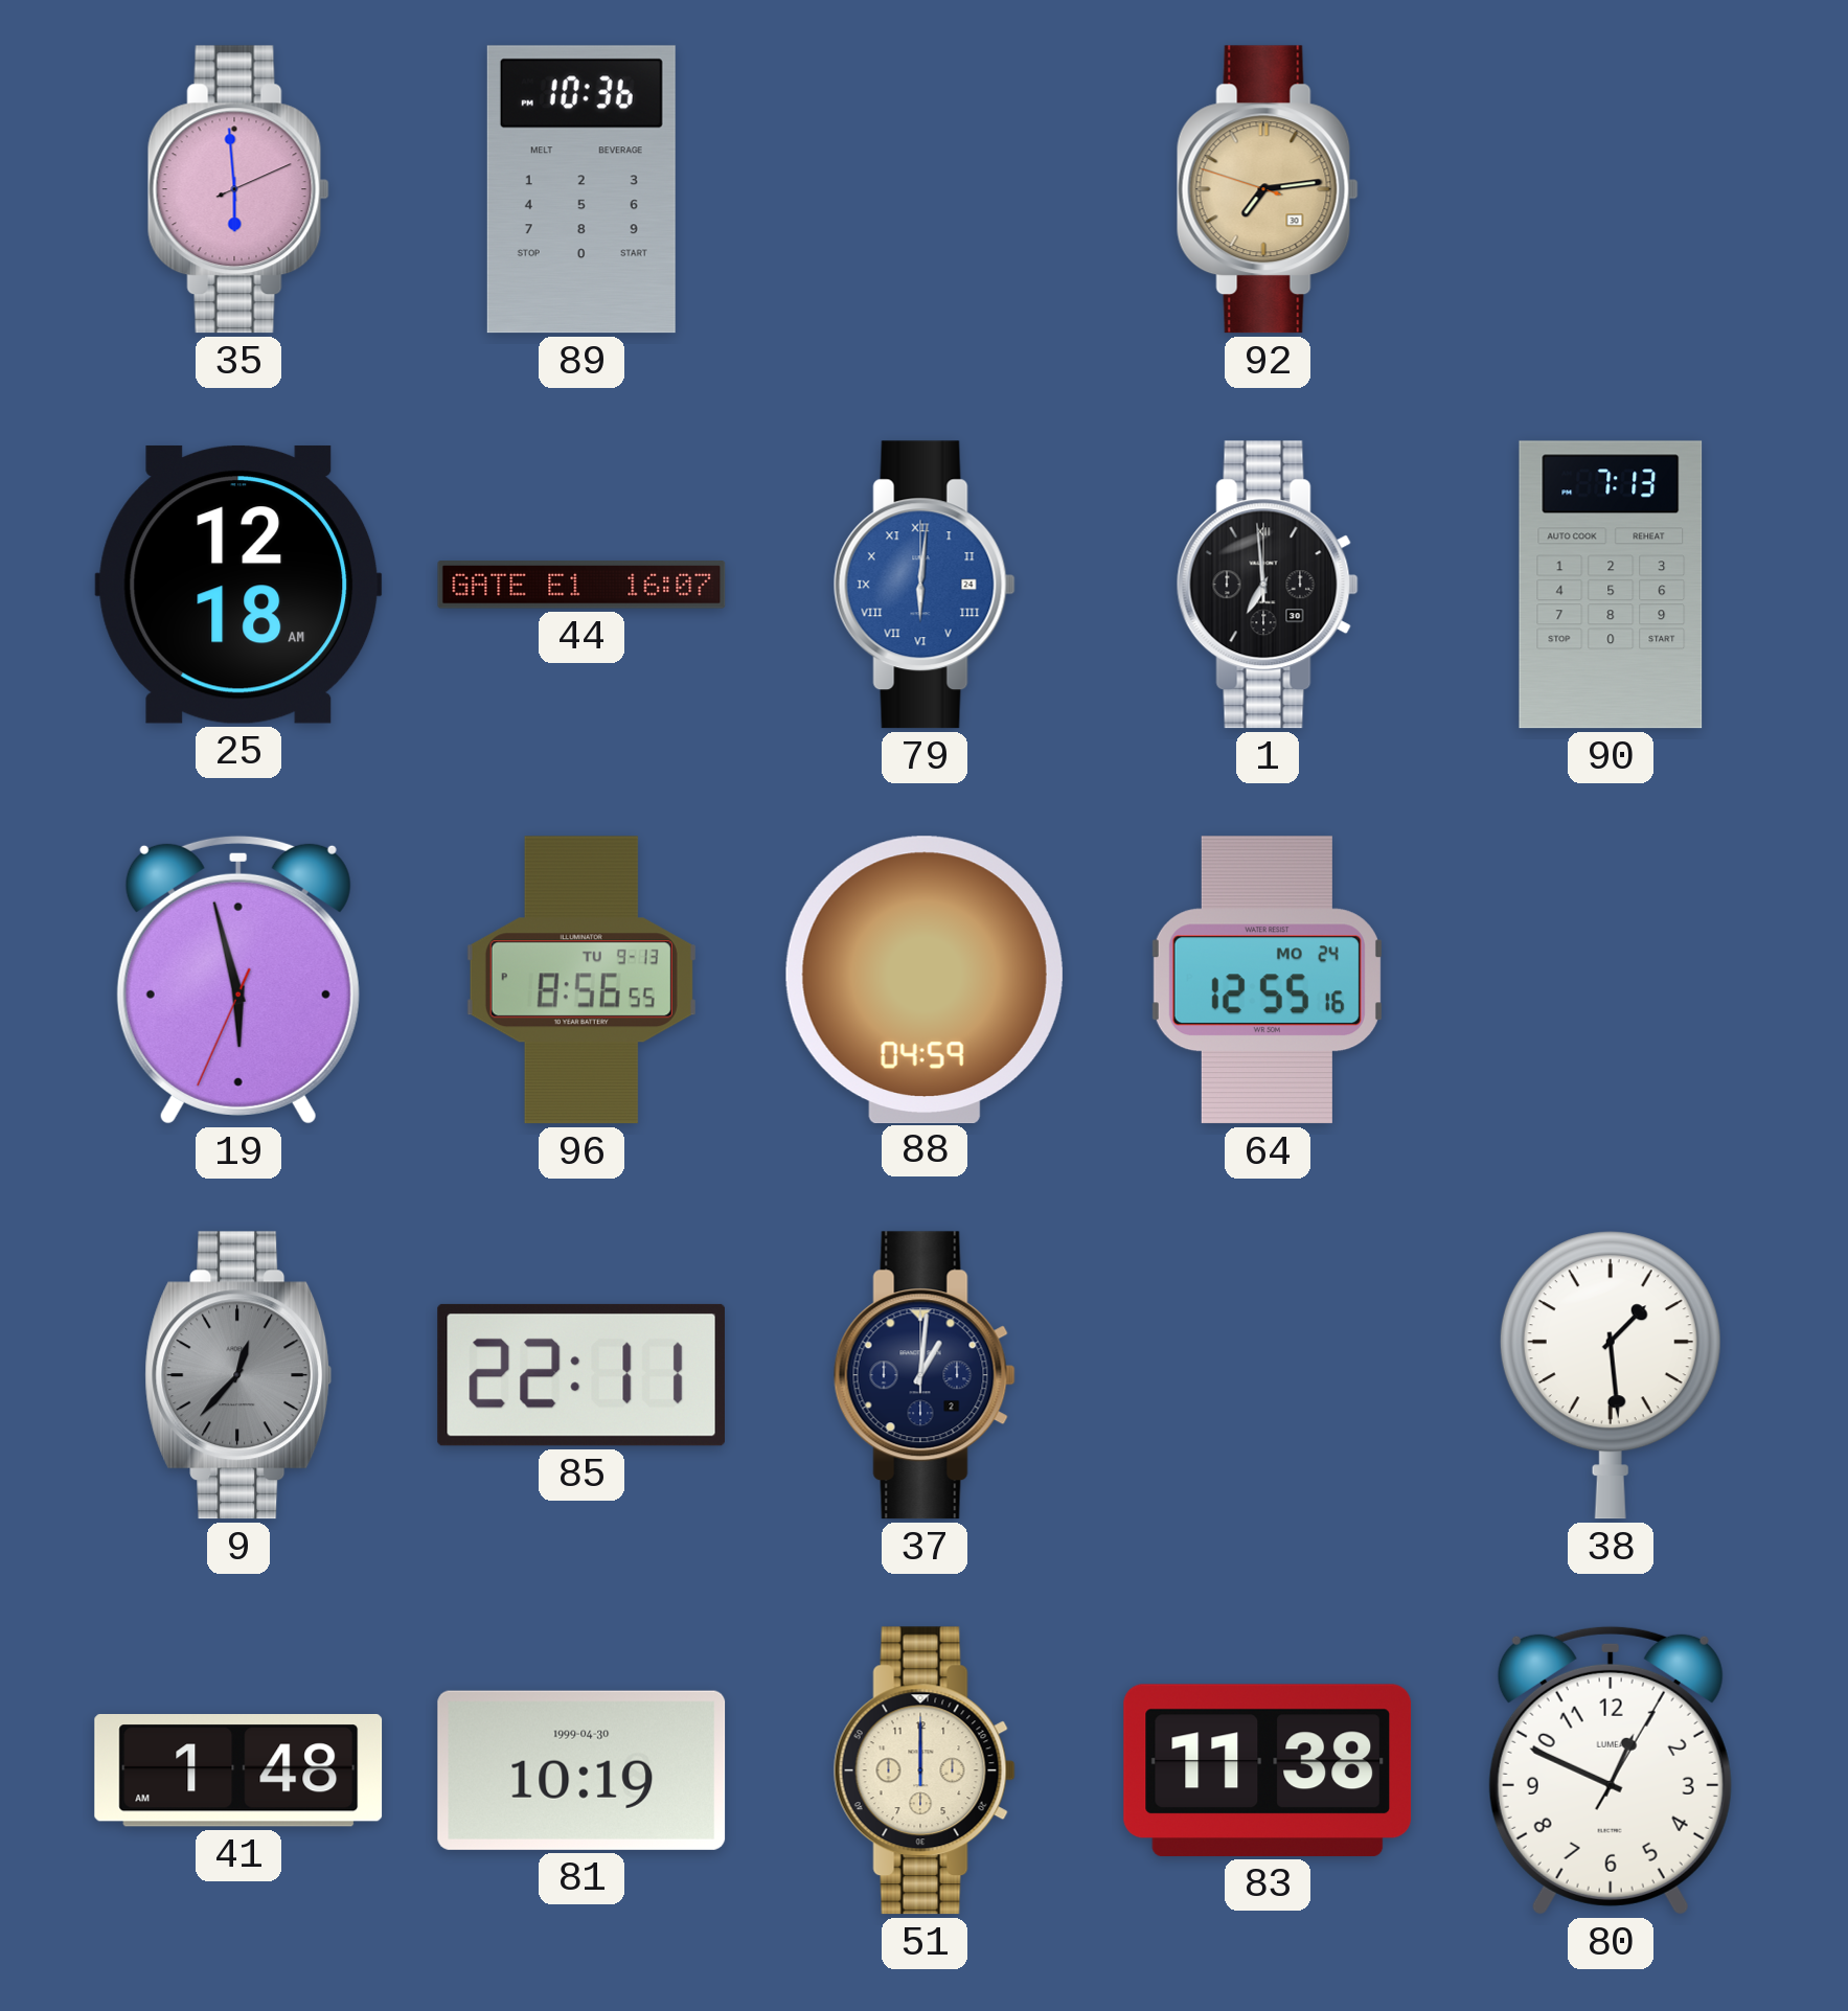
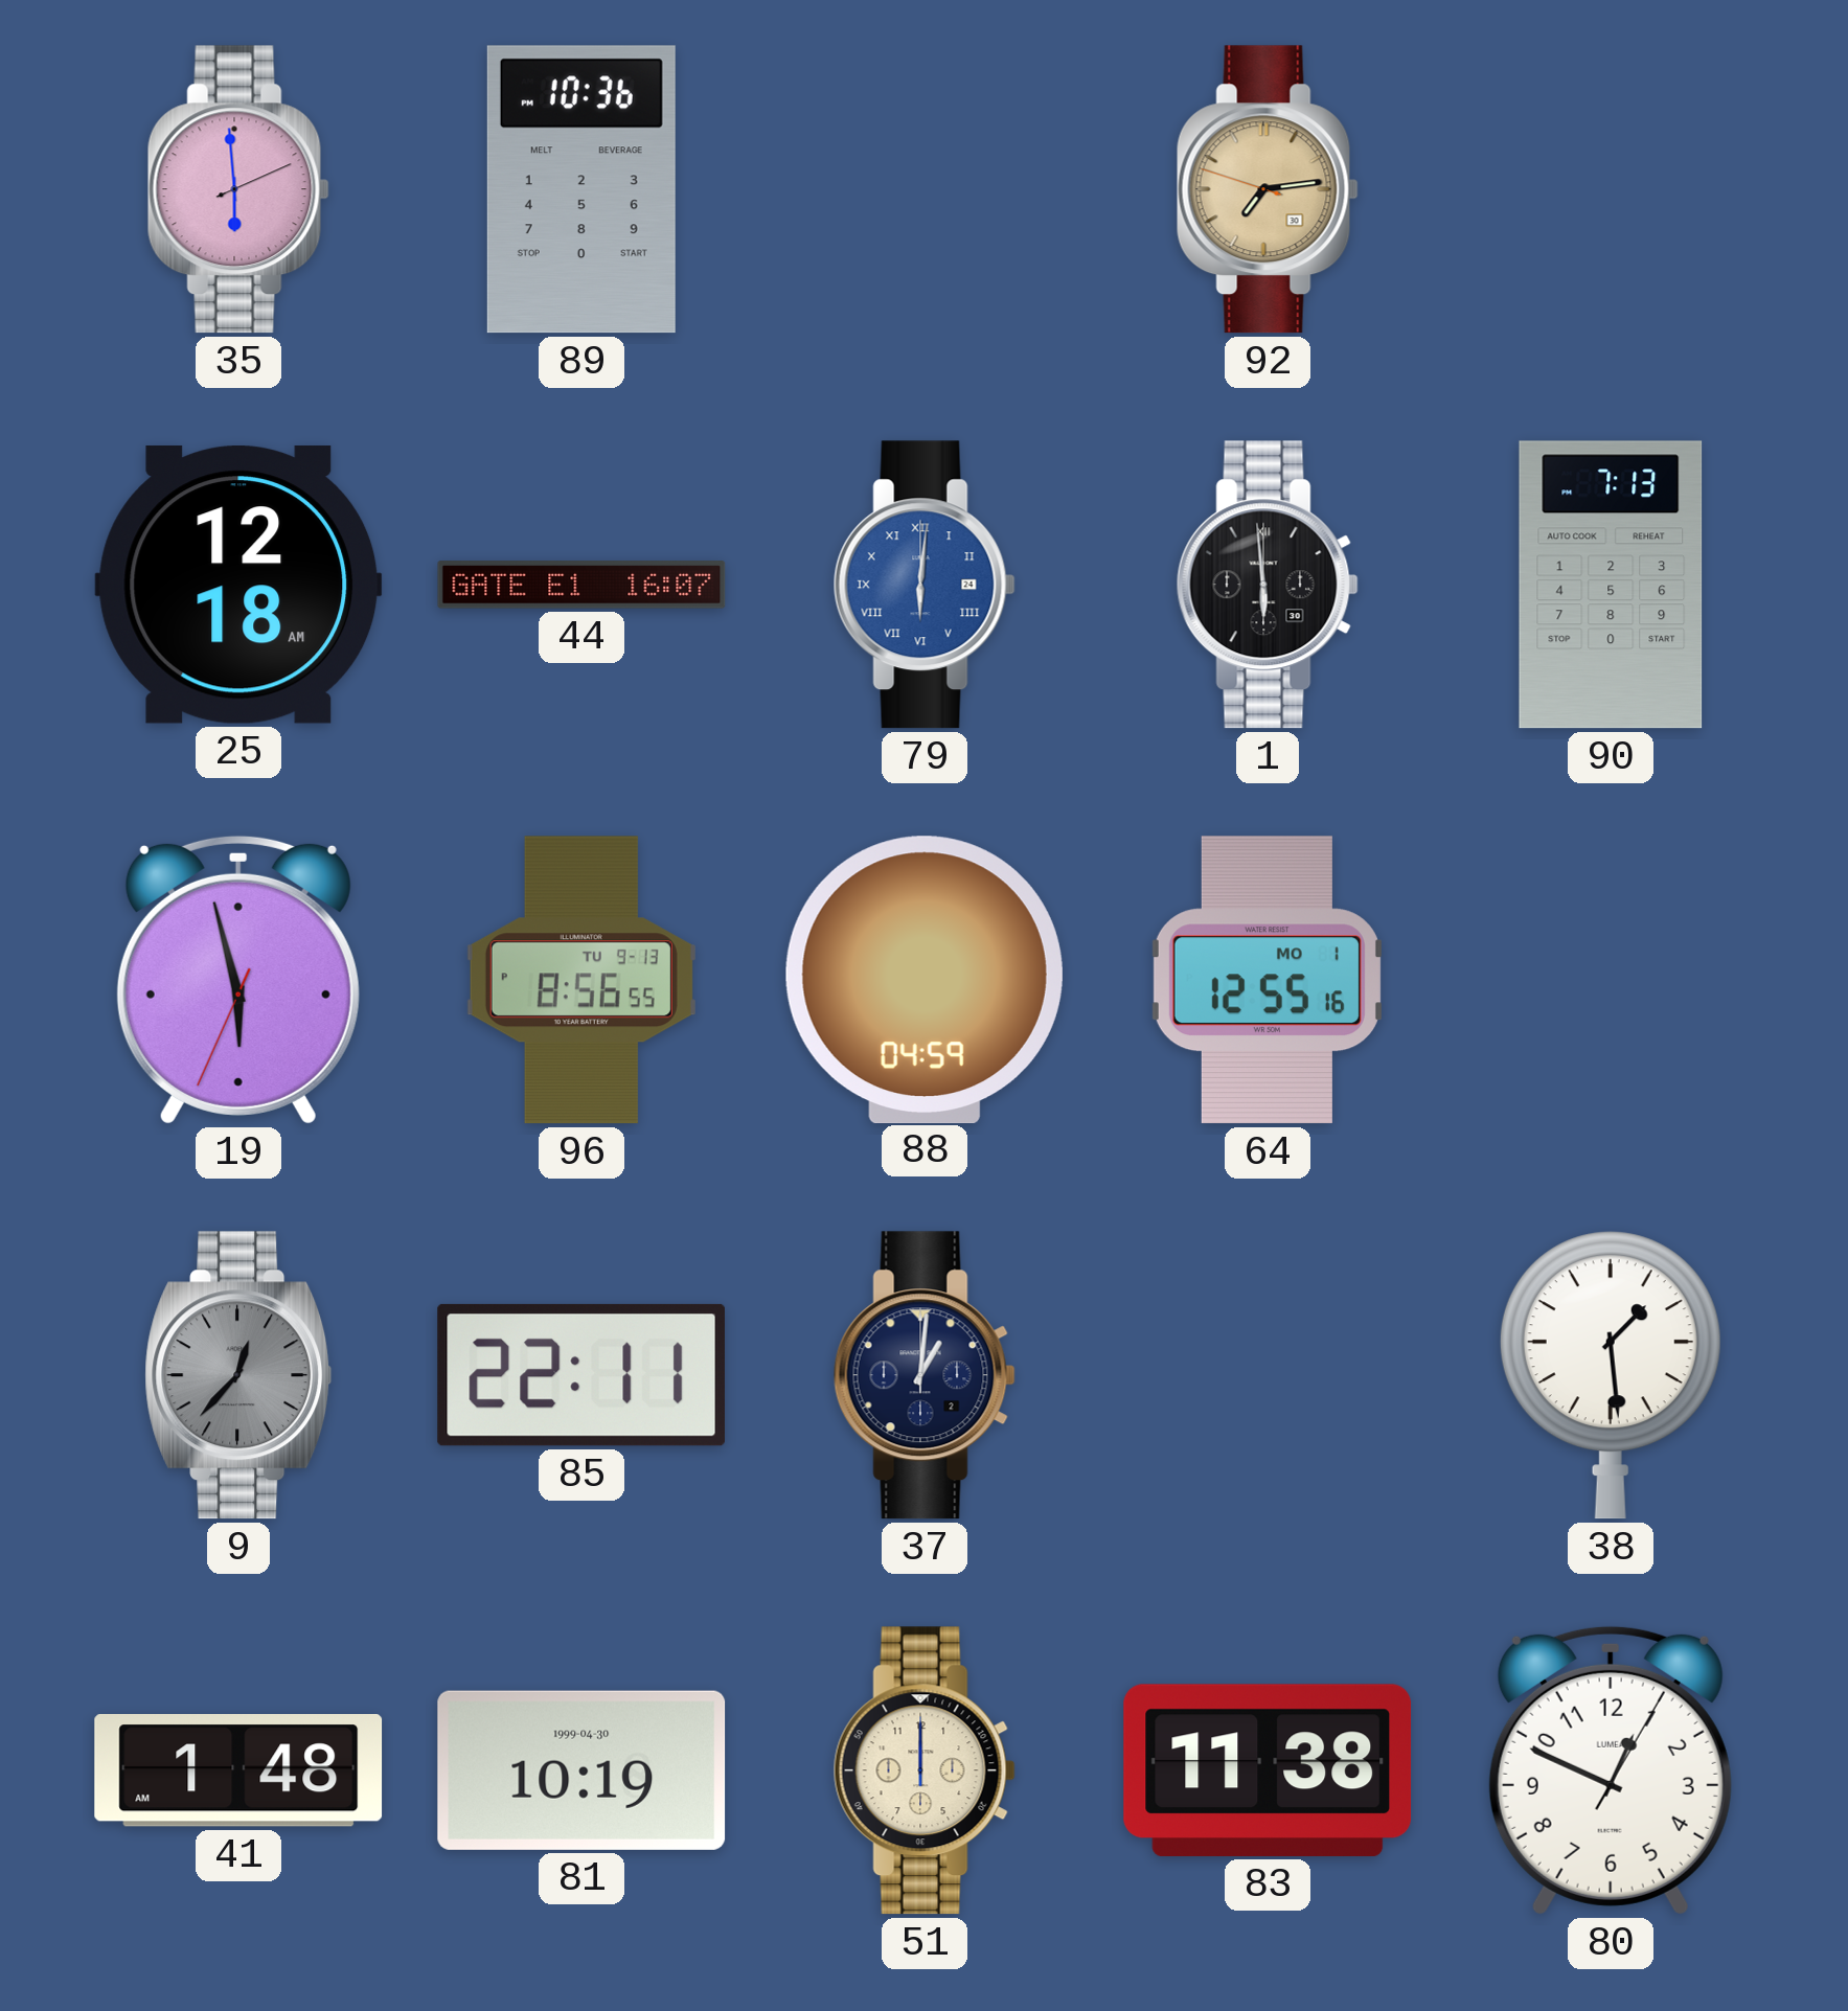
1: 6:59 -> 5:59 (1268, 585)
64 date: MO 24 -> MO 1 (1268, 980)
